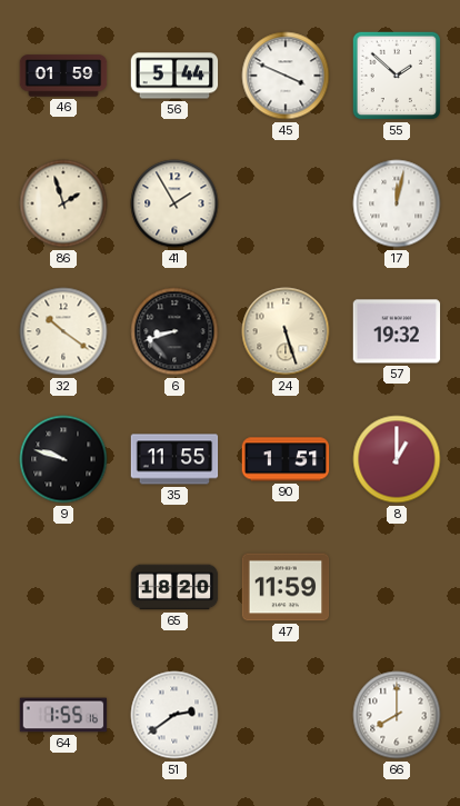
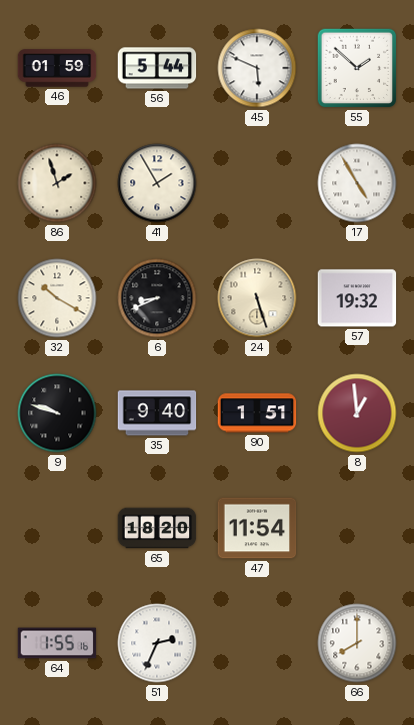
45: 3:49 -> 5:49 (257, 68)
17: 12:02 -> 4:55 (357, 183)
32: 10:21 -> 10:20 (57, 298)
6: 8:42 -> 8:41 (157, 298)
35: 11:55 -> 9:40 (157, 413)
8: 1:00 -> 12:59 (357, 413)
47: 11:59 -> 11:54 (257, 528)
51: 2:39 -> 2:34 (157, 643)
